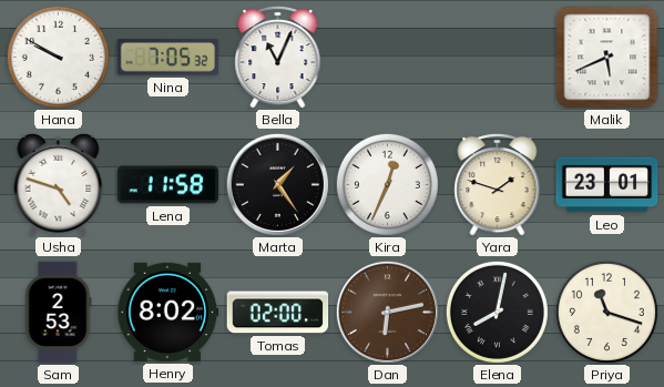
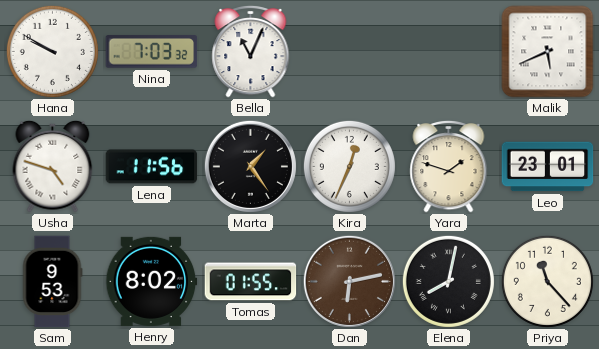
Nina: 7:05 -> 7:03 (152, 52)
Lena: 11:58 -> 11:56 (152, 167)
Sam: 2:53 -> 9:53 (52, 282)
Tomas: 02:00 -> 01:55 (251, 282)
Priya: 11:18 -> 11:23 (547, 281)
